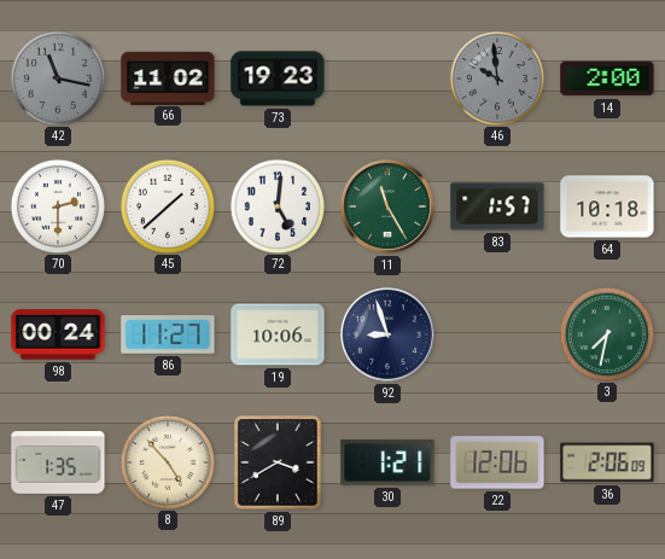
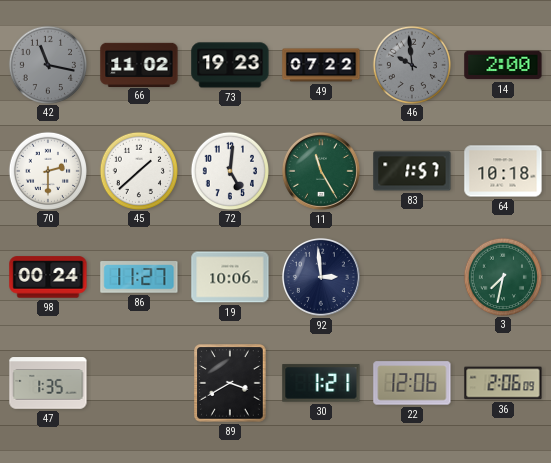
49: none -> 07:22 (321, 65)
92: 8:57 -> 2:59 (321, 277)
8: 4:53 -> none (167, 461)
